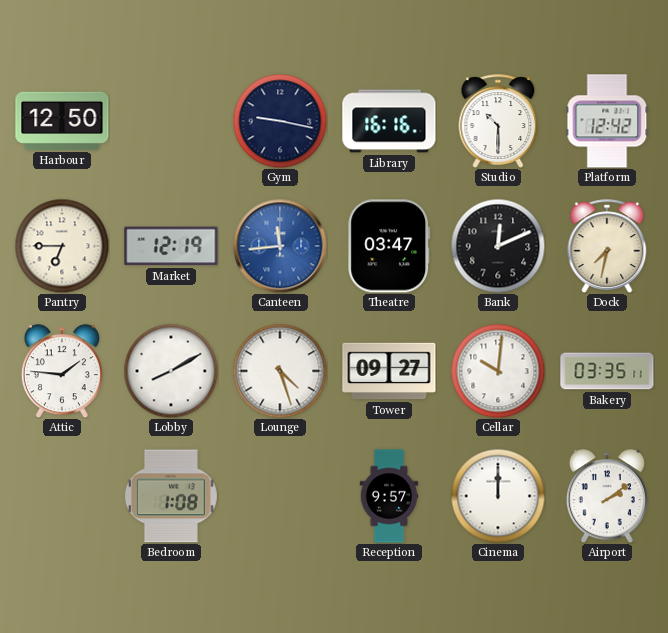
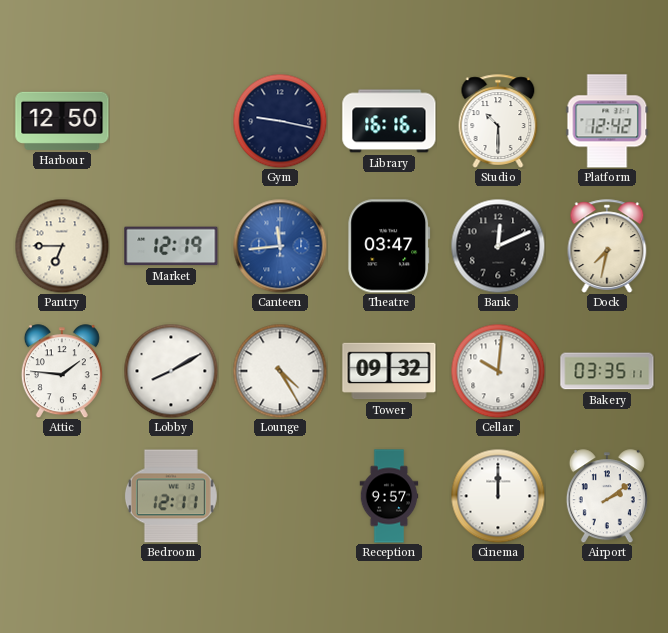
Lounge: 4:27 -> 4:25 (280, 371)
Tower: 09:27 -> 09:32 (389, 371)
Bedroom: 1:08 -> 12:11 (171, 496)
